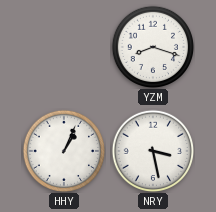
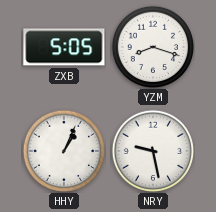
ZXB: none -> 5:05 (64, 47)
NRY: 3:28 -> 9:28 (153, 151)
